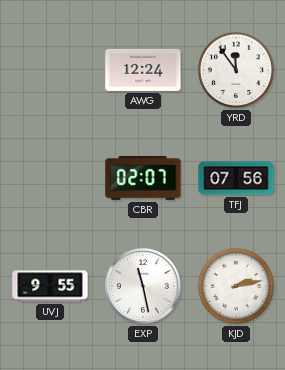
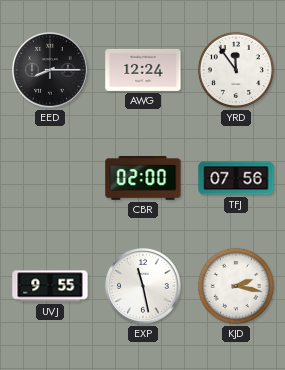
EED: none -> 8:15 (50, 70)
CBR: 02:07 -> 02:00 (143, 178)
KJD: 2:13 -> 2:17 (236, 286)
